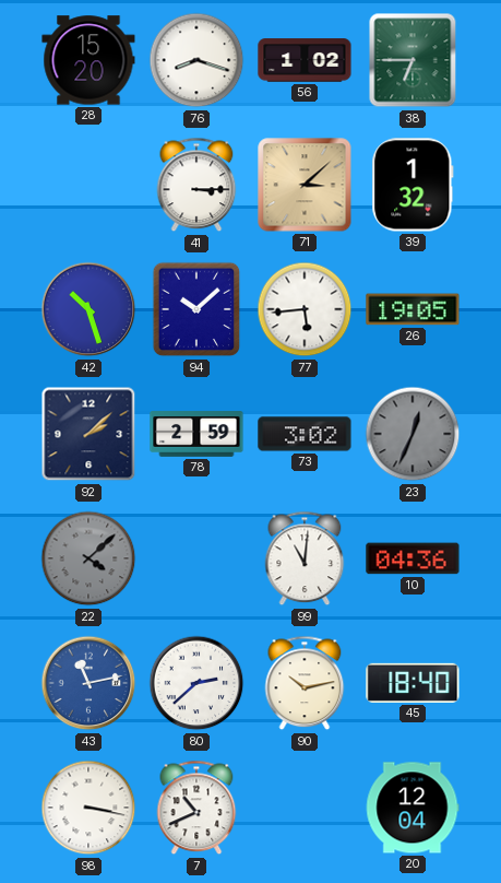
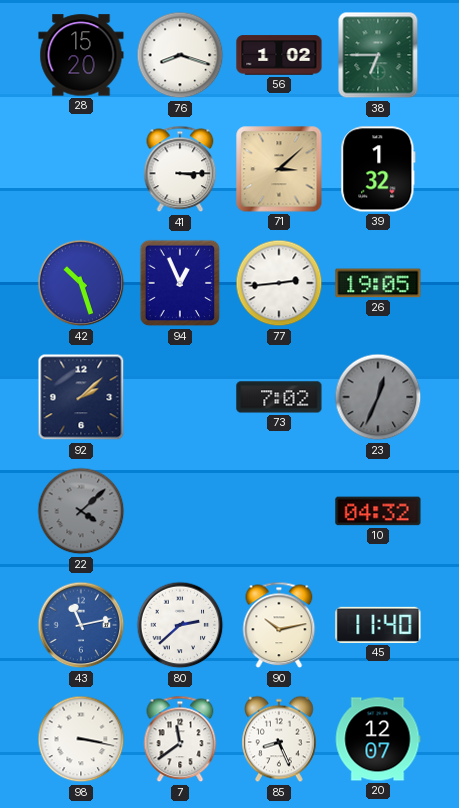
94: 10:08 -> 12:56 (180, 283)
77: 5:44 -> 2:44 (279, 283)
78: 2:59 -> none (196, 434)
73: 3:02 -> 7:02 (279, 397)
99: 11:01 -> none (305, 558)
10: 04:36 -> 04:32 (378, 511)
45: 18:40 -> 11:40 (378, 625)
7: 10:41 -> 11:39 (180, 739)
85: none -> 8:26 (279, 739)
20: 12:04 -> 12:07 (378, 739)
